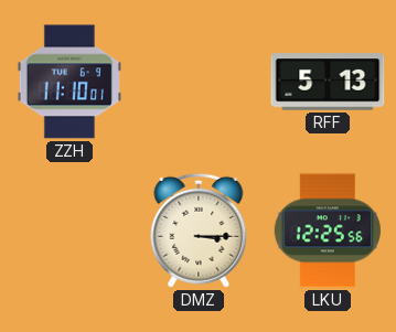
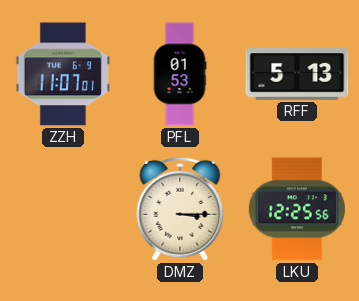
ZZH: 11:10 -> 11:07 (63, 74)
PFL: none -> 01:53 (180, 74)
